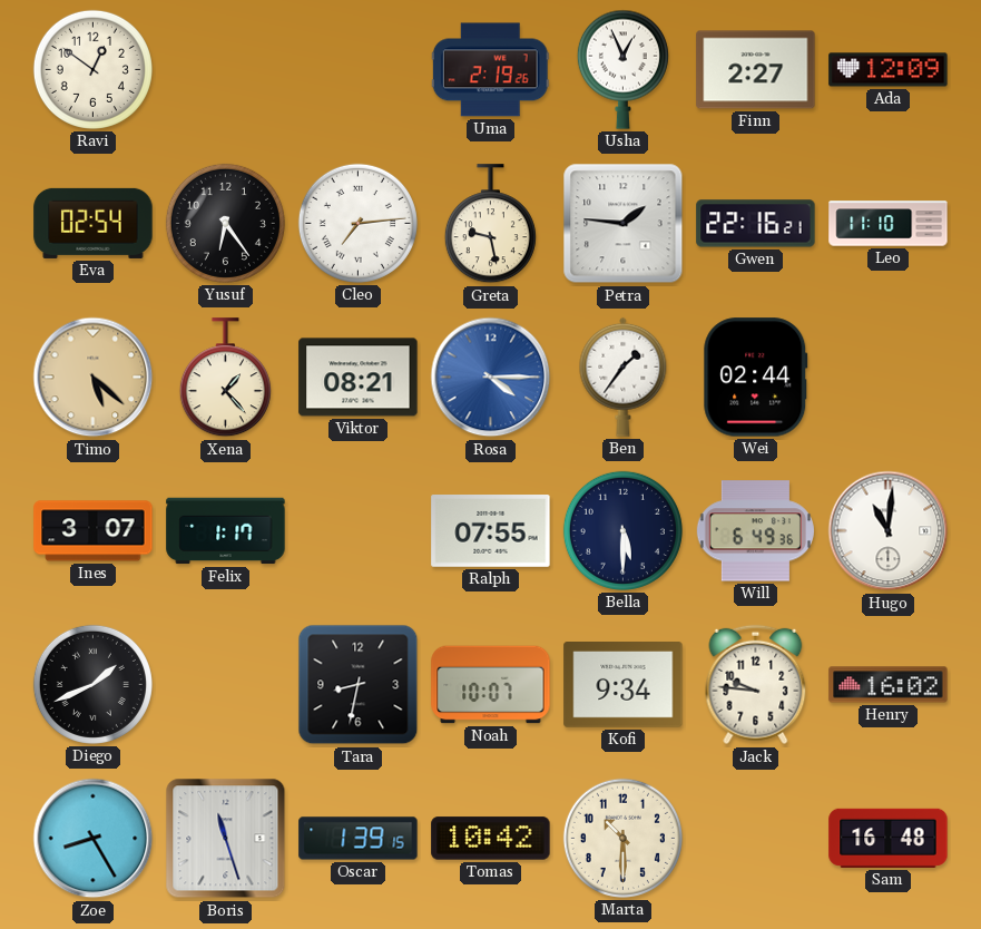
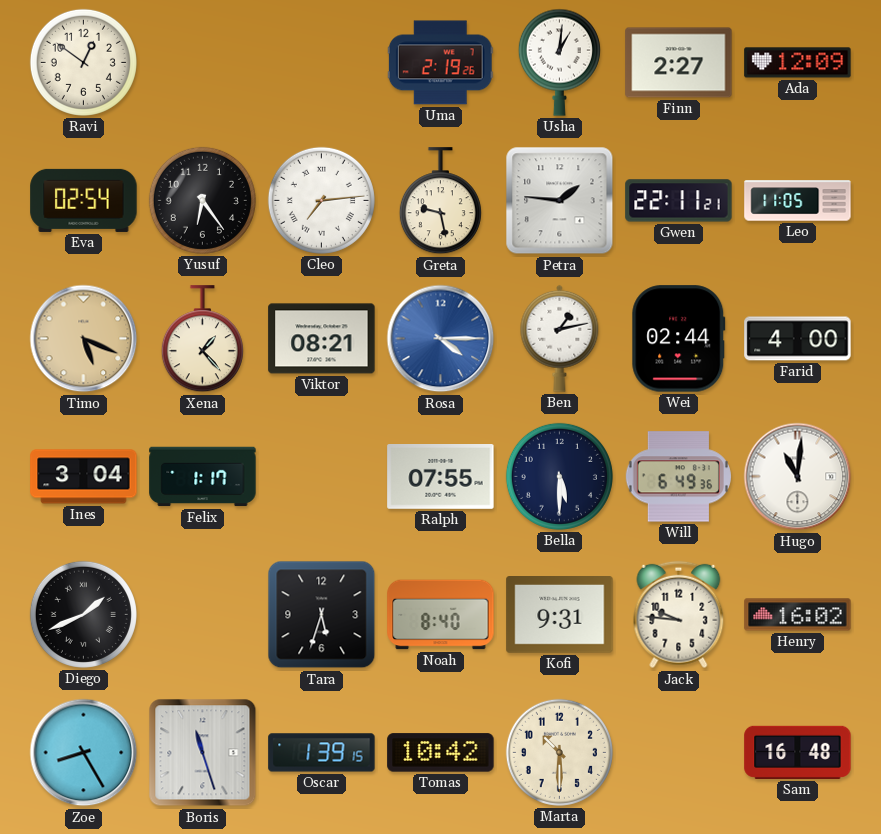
Usha: 12:56 -> 1:01 (559, 62)
Gwen: 22:16 -> 22:11 (679, 201)
Leo: 11:10 -> 11:05 (798, 201)
Timo: 5:22 -> 5:19 (84, 339)
Ben: 1:36 -> 1:13 (560, 338)
Farid: none -> 4:00 (798, 339)
Ines: 3:07 -> 3:04 (84, 477)
Tara: 8:32 -> 5:33 (322, 615)
Noah: 10:07 -> 8:40 (441, 615)
Kofi: 9:34 -> 9:31 (560, 615)
